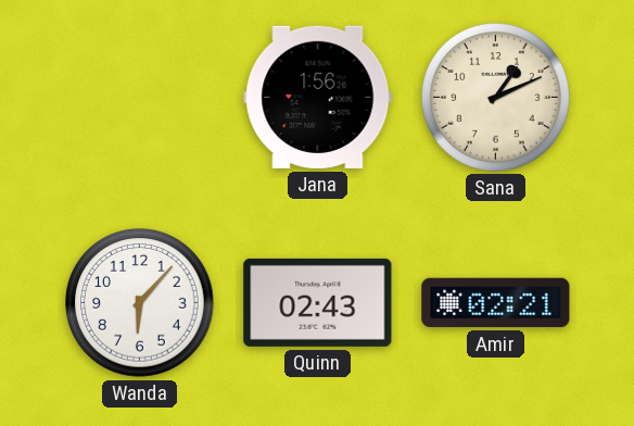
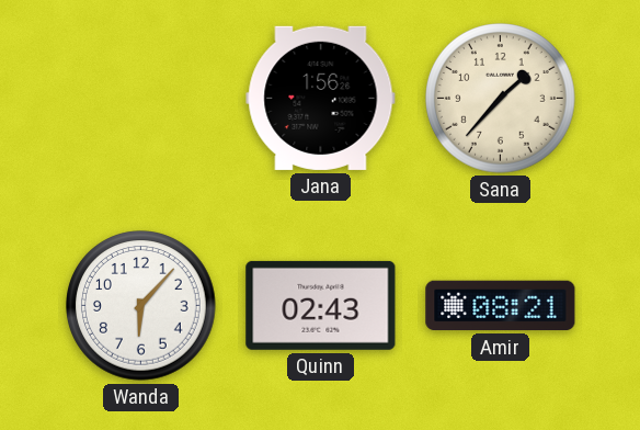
Sana: 1:11 -> 1:37 (501, 99)
Amir: 02:21 -> 08:21 (501, 306)
